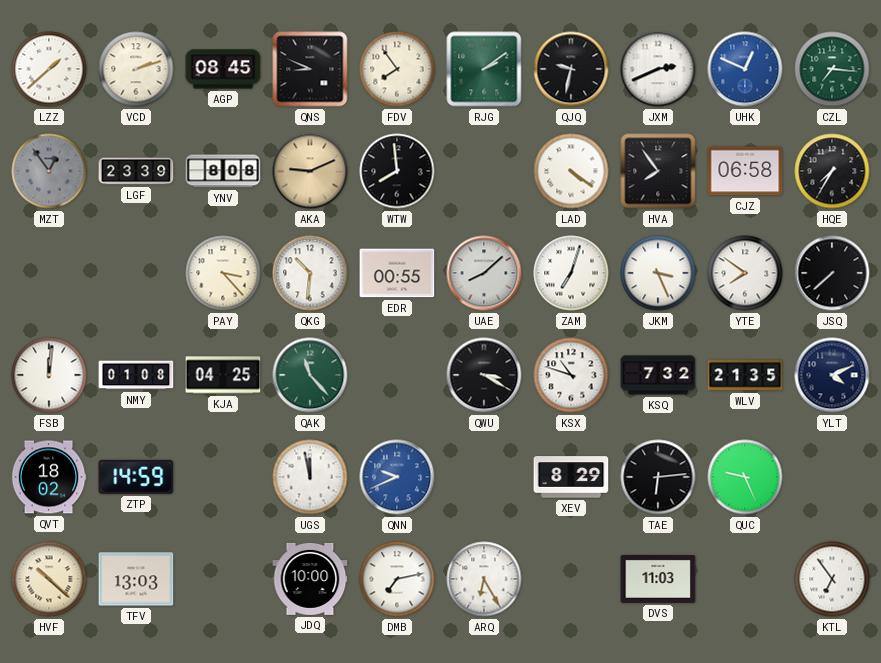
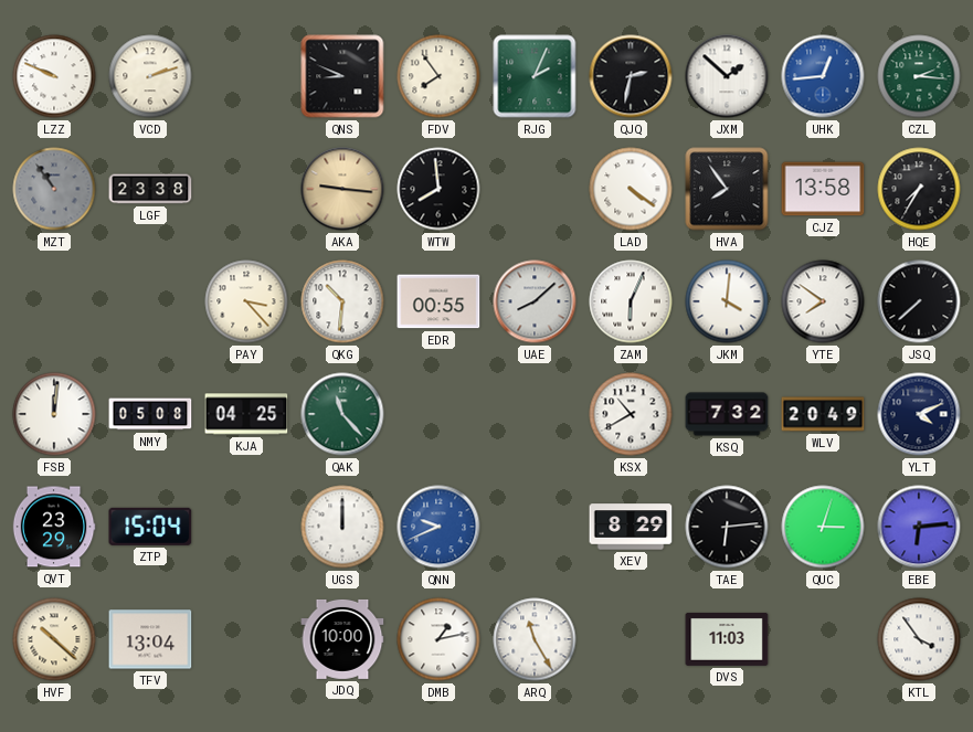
LZZ: 1:38 -> 9:49 (54, 76)
AGP: 08:45 -> none (223, 69)
RJG: 2:09 -> 2:04 (535, 76)
QJQ: 9:32 -> 2:32 (631, 76)
JXM: 2:41 -> 1:52 (727, 76)
UHK: 12:49 -> 12:44 (823, 76)
CZL: 7:16 -> 2:16 (919, 76)
MZT: 12:54 -> 10:54 (54, 189)
LGF: 23:39 -> 23:38 (150, 189)
YNV: 8:08 -> none (223, 171)
AKA: 9:11 -> 9:16 (342, 189)
CJZ: 06:58 -> 13:58 (823, 189)
ZAM: 7:03 -> 6:04 (631, 301)
JKM: 3:26 -> 4:01 (727, 301)
NMY: 01:08 -> 05:08 (150, 414)
QWU: 3:20 -> none (484, 375)
KSX: 10:48 -> 10:40 (631, 414)
WLV: 21:35 -> 20:49 (823, 414)
QVT: 18:02 -> 23:29 (54, 527)
ZTP: 14:59 -> 15:04 (150, 527)
UGS: 11:58 -> 12:00 (342, 527)
QUC: 9:26 -> 3:03 (823, 527)
EBE: none -> 6:14 (919, 527)
TFV: 13:03 -> 13:04 (150, 639)
DMB: 7:13 -> 1:13 (438, 639)
ARQ: 6:25 -> 11:25 (535, 639)
KTL: 6:54 -> 3:54 (919, 639)
